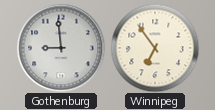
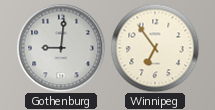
Gothenburg: 8:59 -> 9:01 (61, 48)
